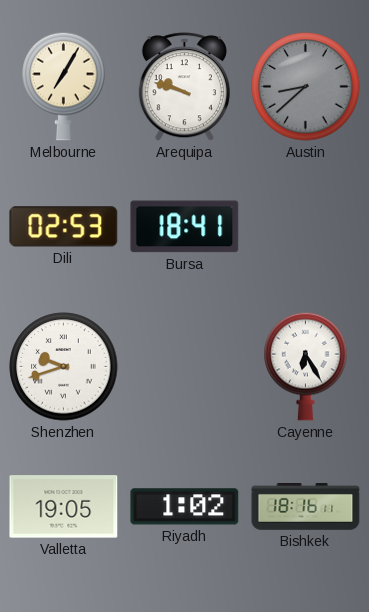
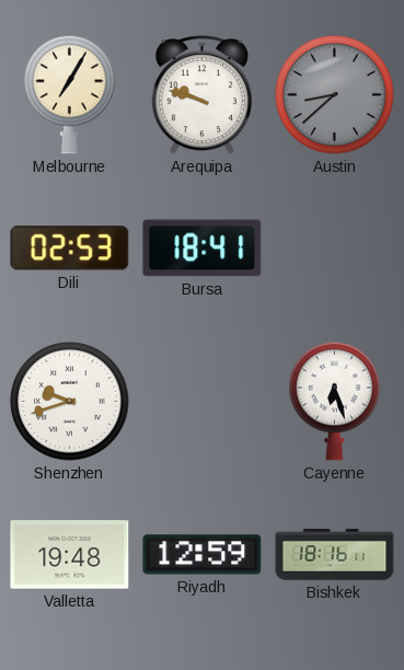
Cayenne: 6:25 -> 6:27 (335, 401)
Valletta: 19:05 -> 19:48 (70, 555)
Riyadh: 1:02 -> 12:59 (203, 555)
